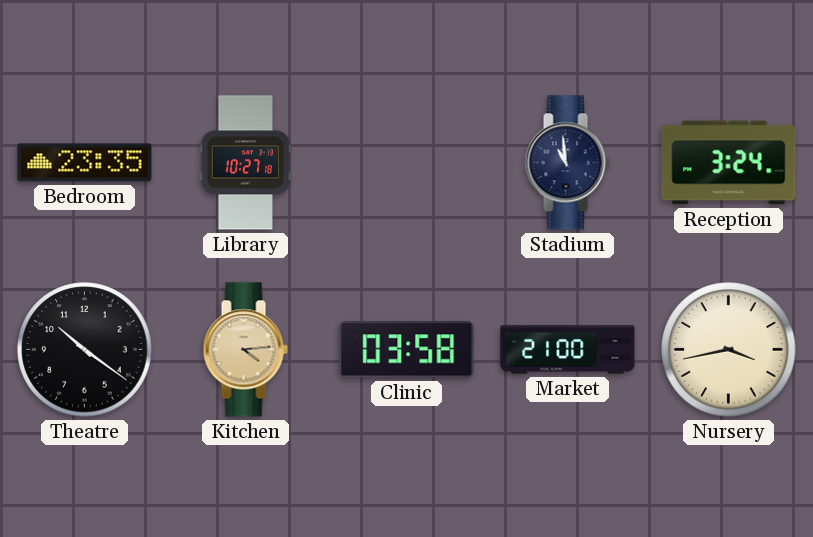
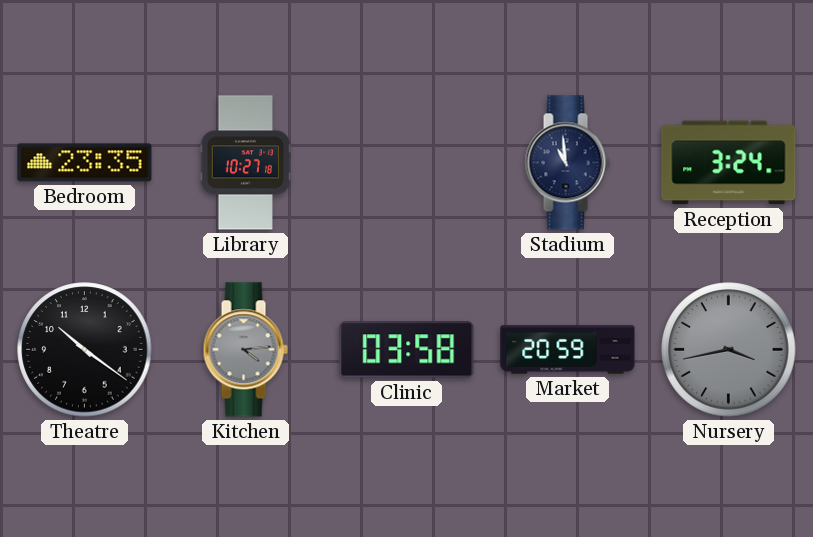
Kitchen dial: champagne -> grey (245, 350)
Market: 21:00 -> 20:59 (568, 350)
Nursery dial: cream -> grey (729, 350)
